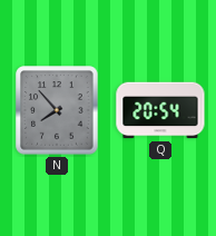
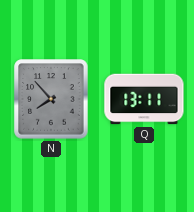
Q: 20:54 -> 13:11 (144, 99)
